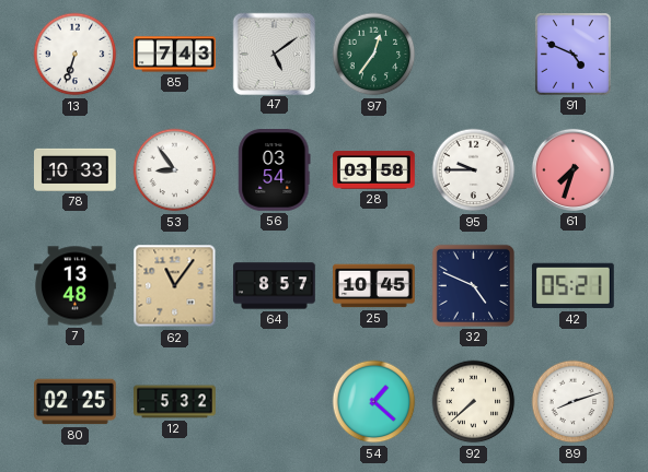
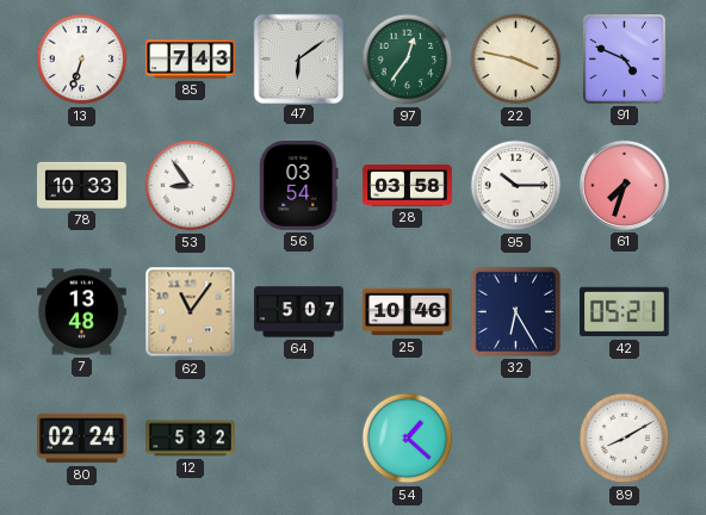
47: 5:09 -> 6:09 (299, 58)
22: none -> 3:47 (516, 60)
95: 9:45 -> 10:15 (516, 186)
64: 8:57 -> 5:07 (299, 312)
25: 10:45 -> 10:46 (408, 312)
32: 4:49 -> 6:25 (515, 311)
80: 02:25 -> 02:24 (82, 439)
92: 7:38 -> none (474, 402)
89: 8:12 -> 8:10 (625, 439)
